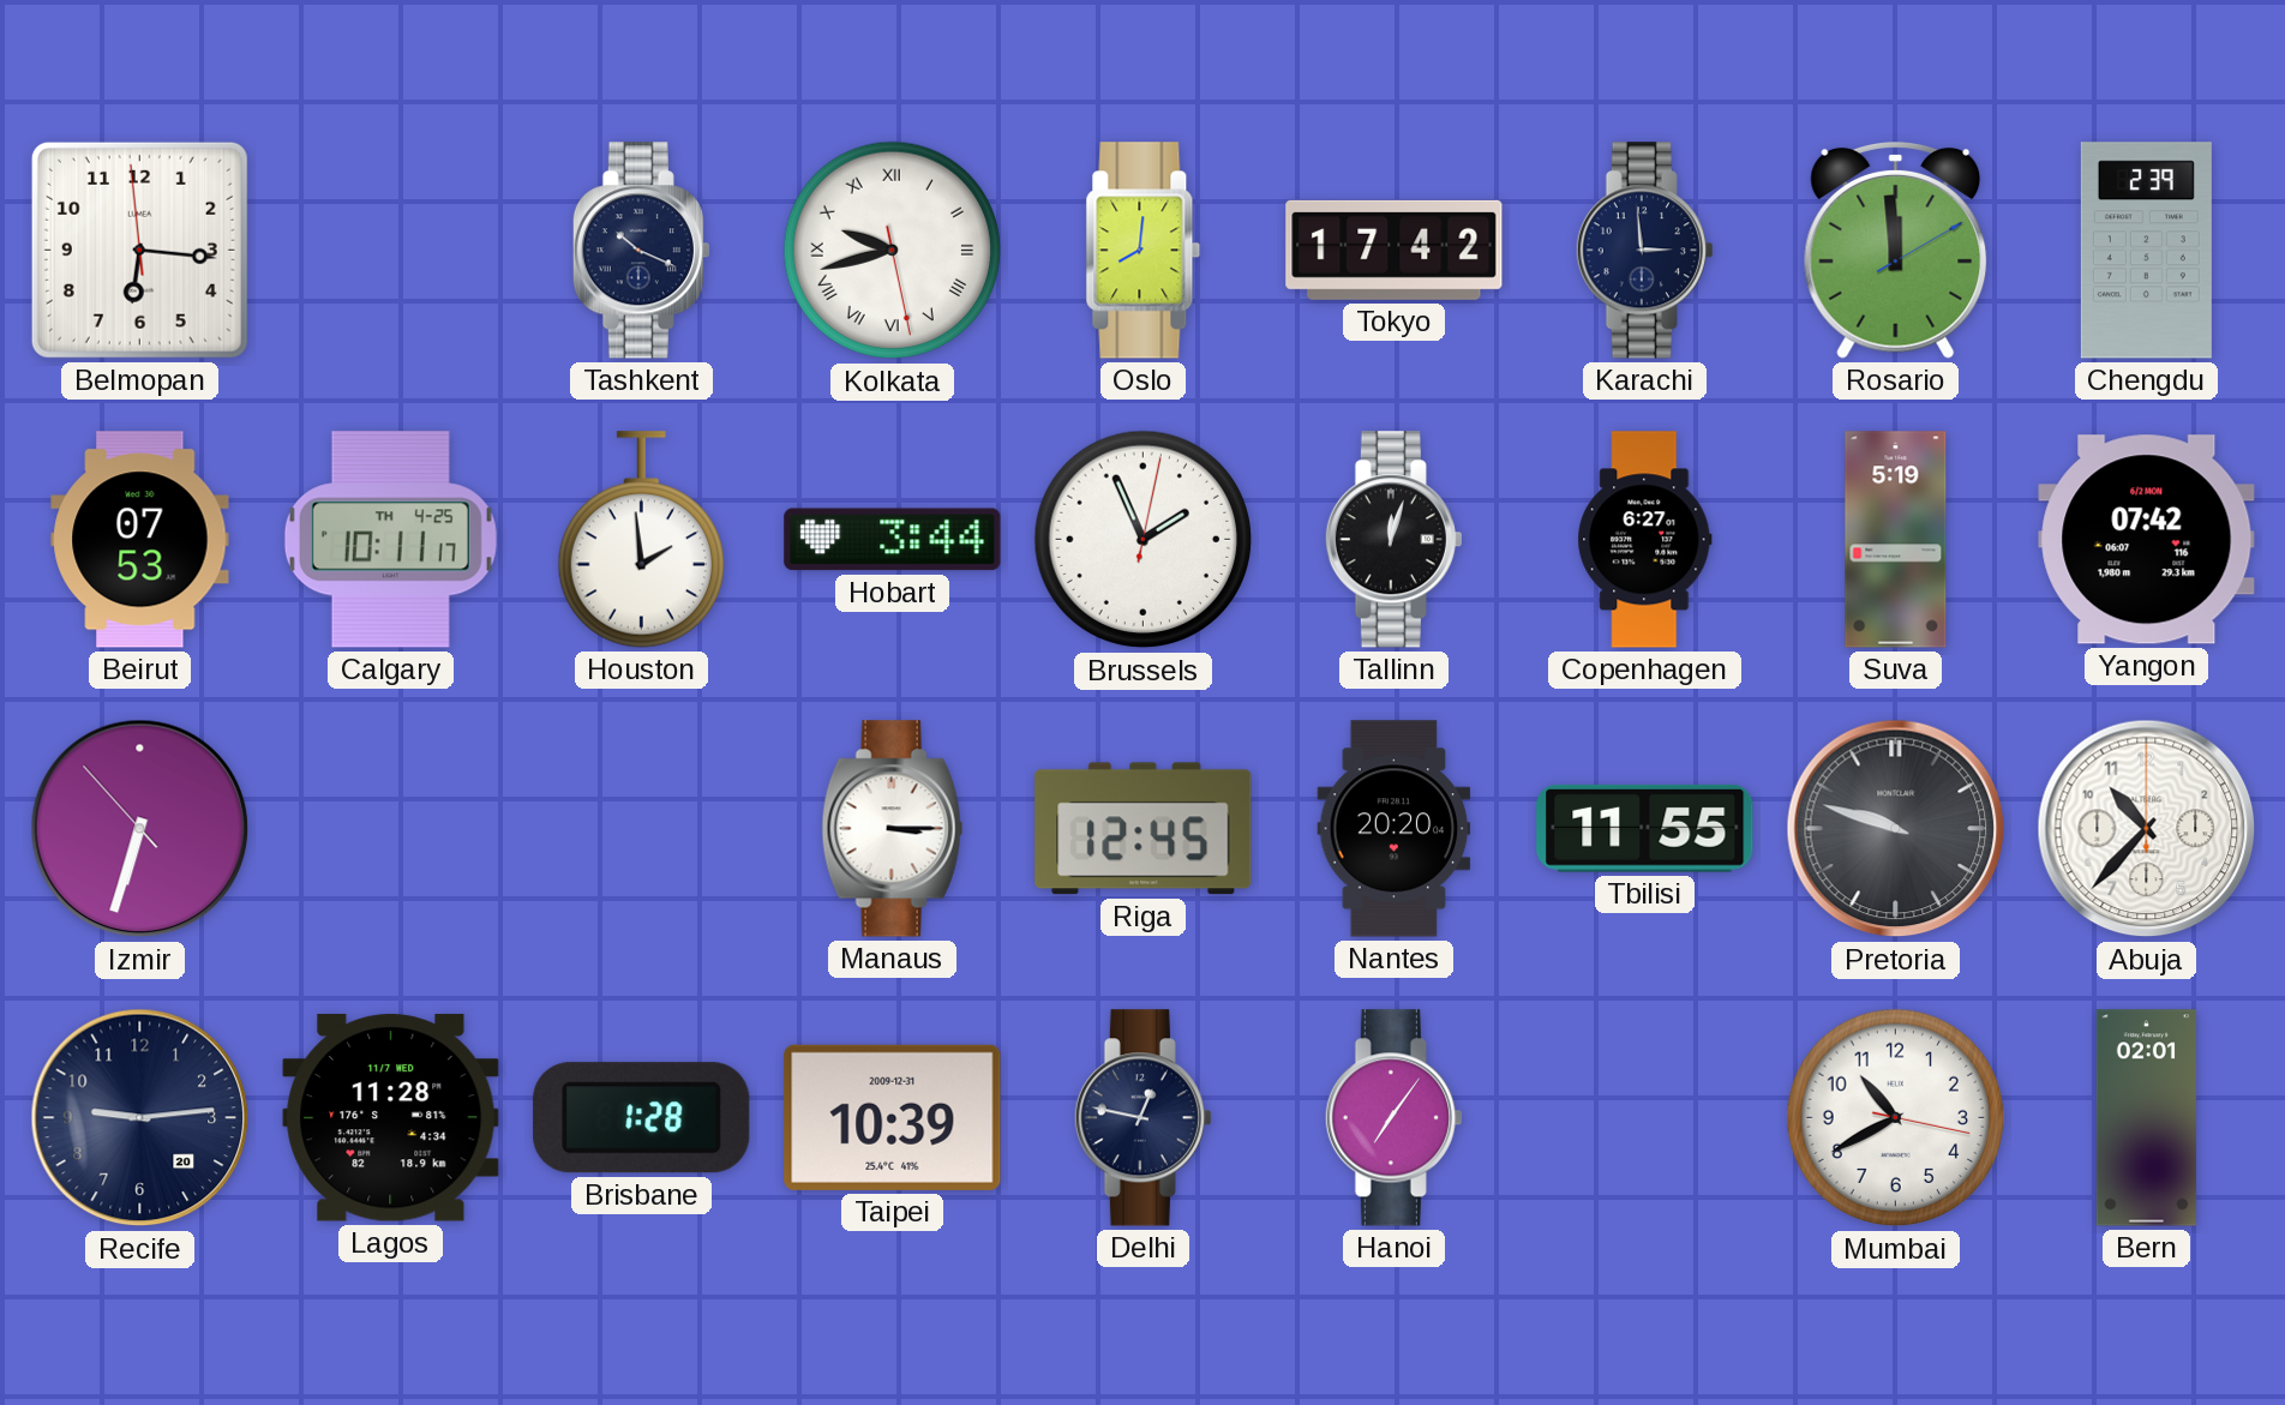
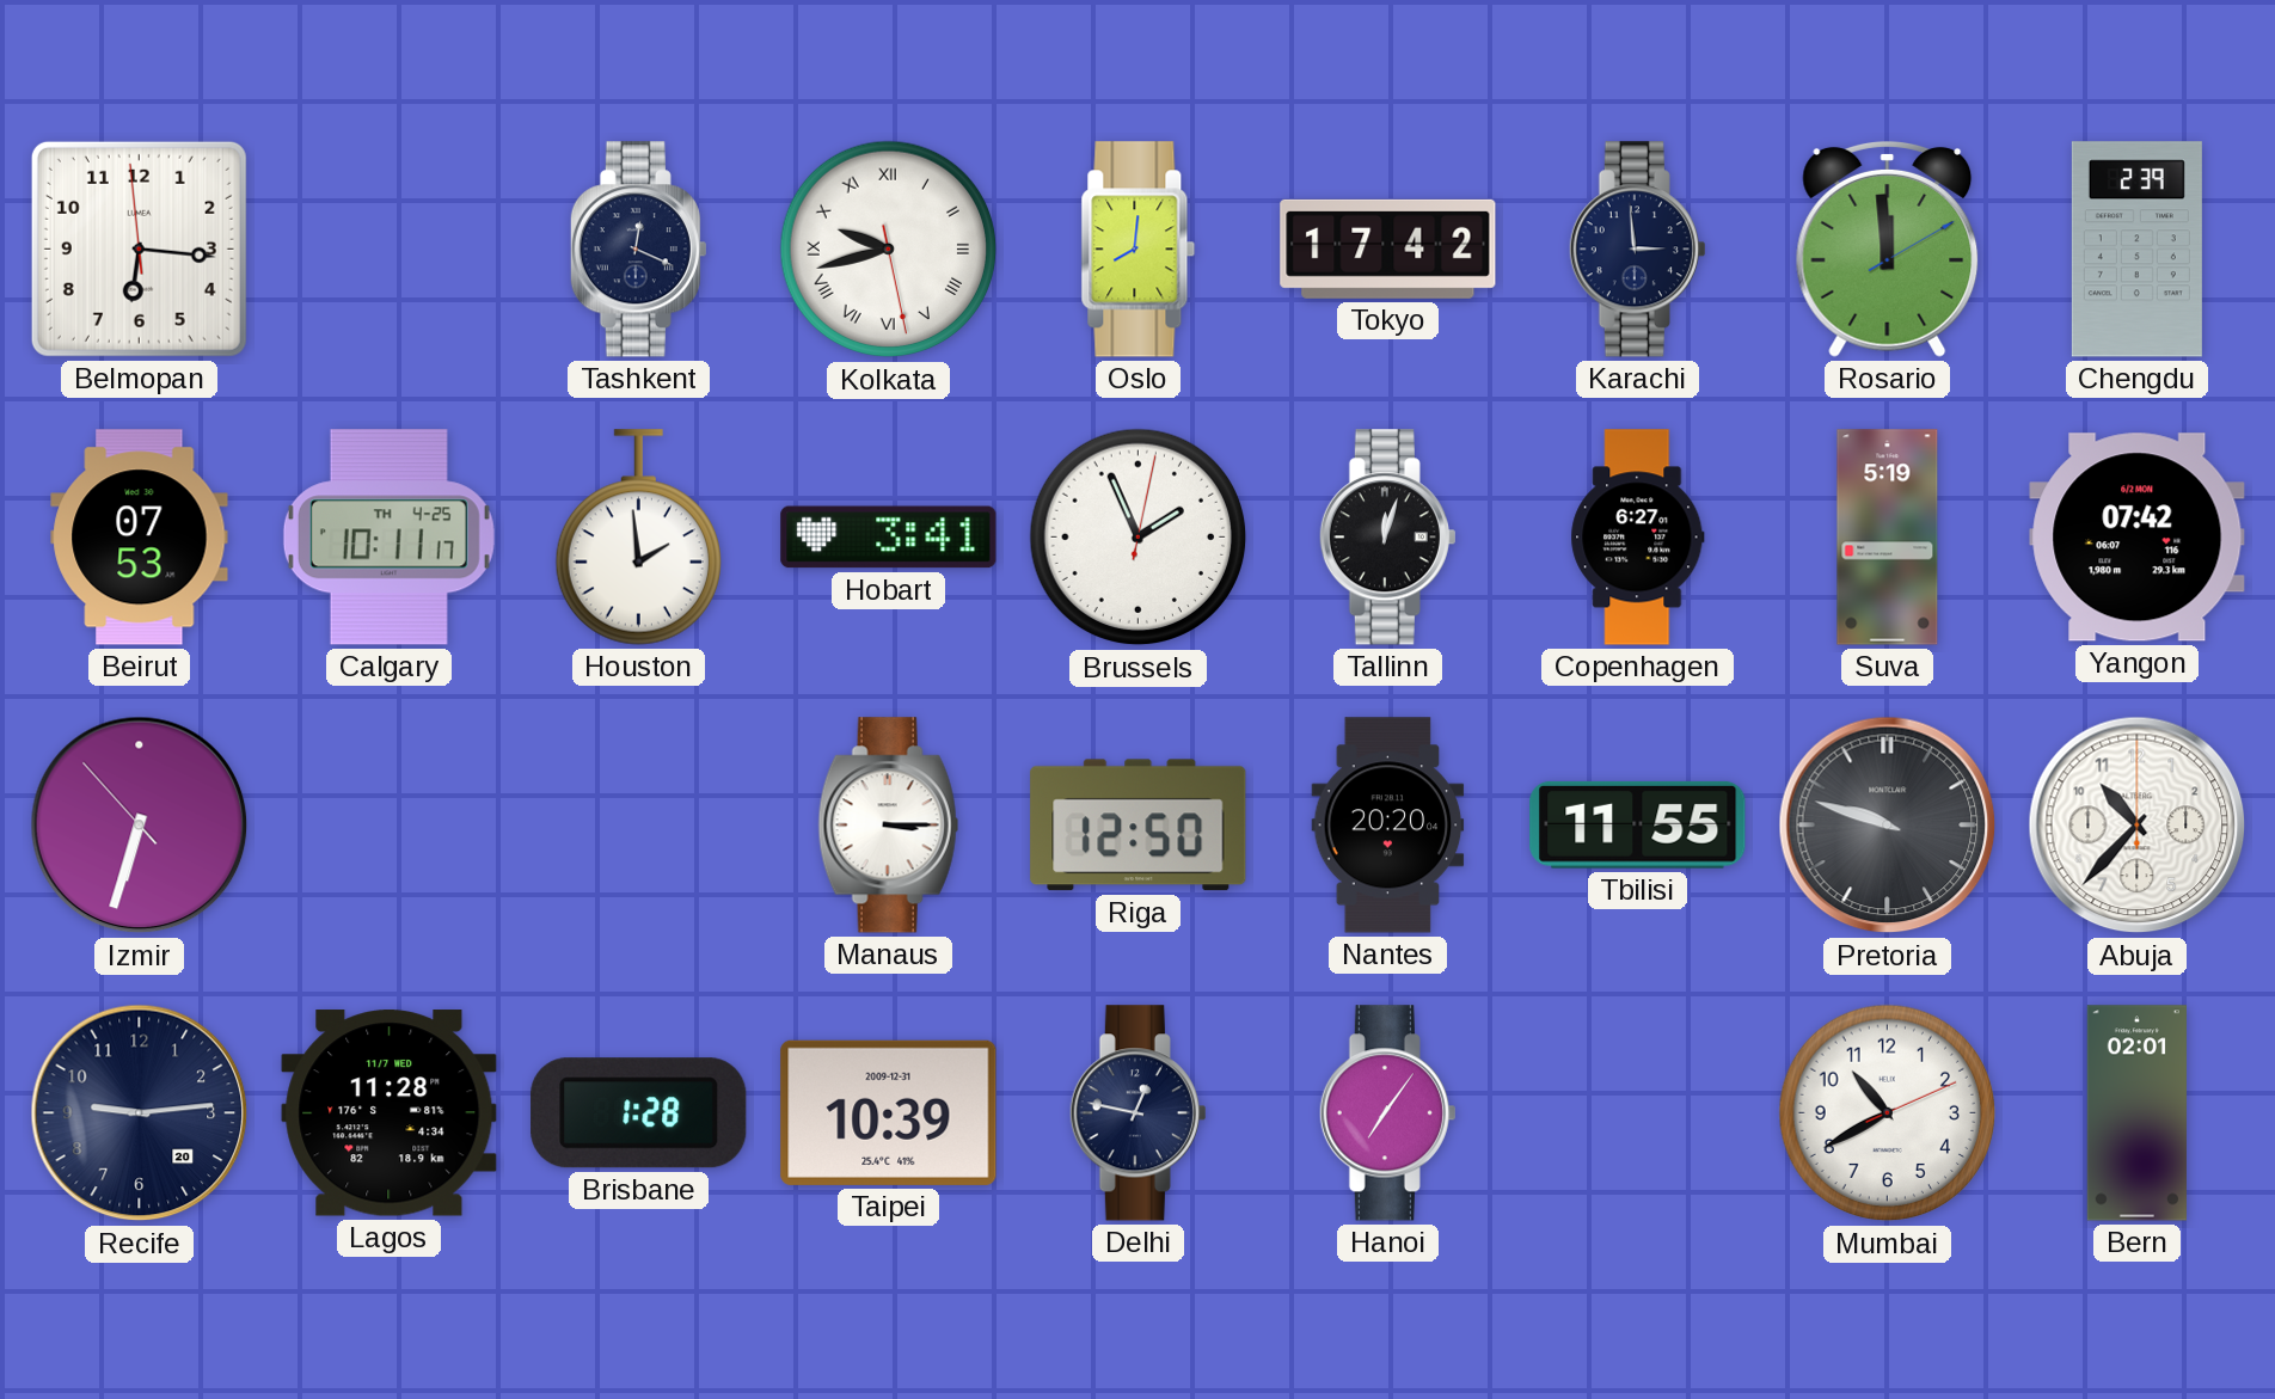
Tashkent: 10:19 -> 12:19 (638, 250)
Hobart: 3:44 -> 3:41 (889, 538)
Riga: 12:45 -> 12:50 (1139, 826)
Mumbai: 10:40:17 -> 10:40:11 (1888, 1113)
